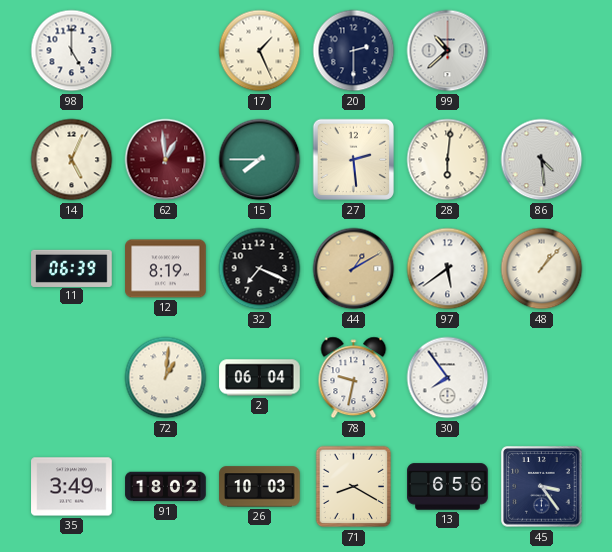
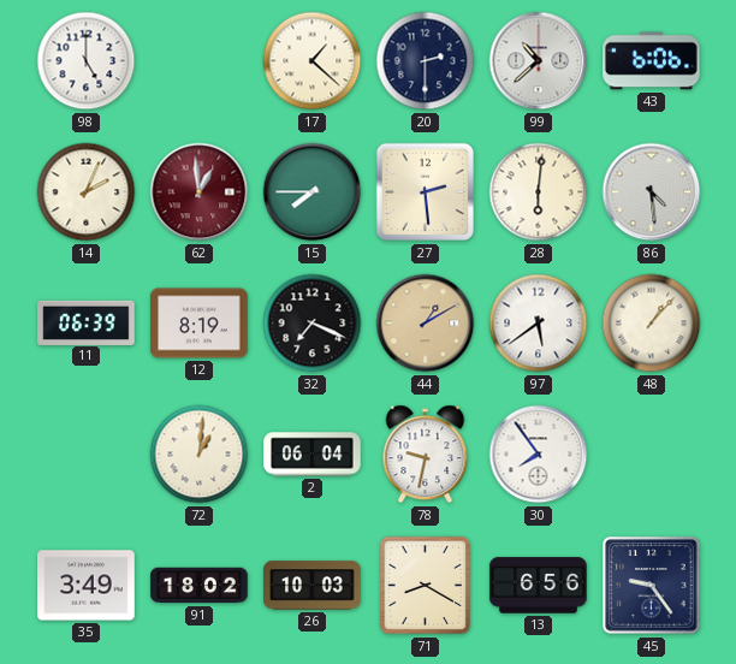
17: 1:26 -> 1:22 (313, 61)
43: none -> 6:06 (652, 61)
14: 5:04 -> 2:04 (87, 192)
45: 3:24 -> 9:24 (652, 586)
